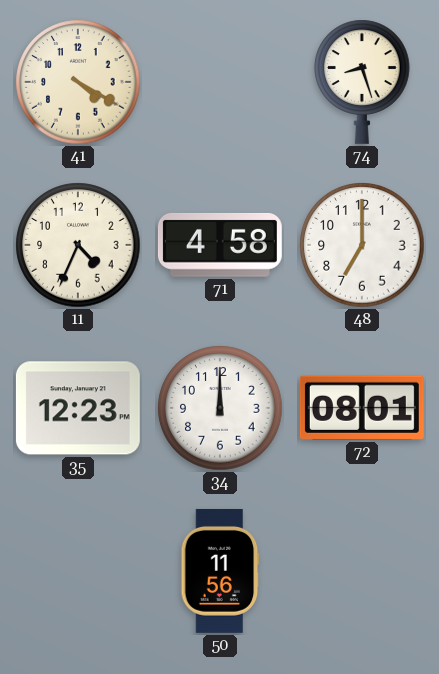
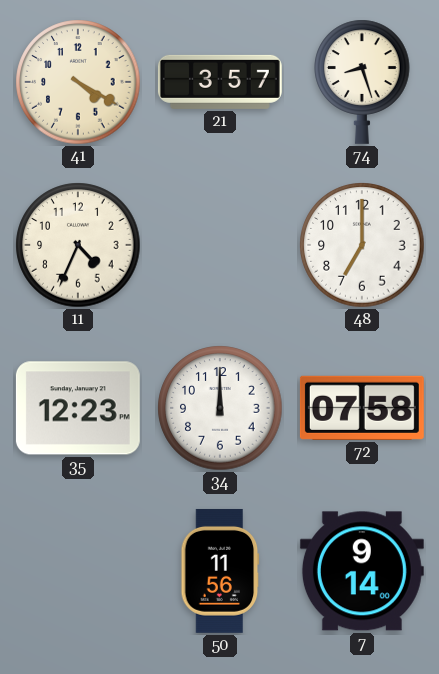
21: none -> 3:57 (220, 82)
71: 4:58 -> none (220, 245)
72: 08:01 -> 07:58 (362, 408)
7: none -> 9:14 (362, 571)
